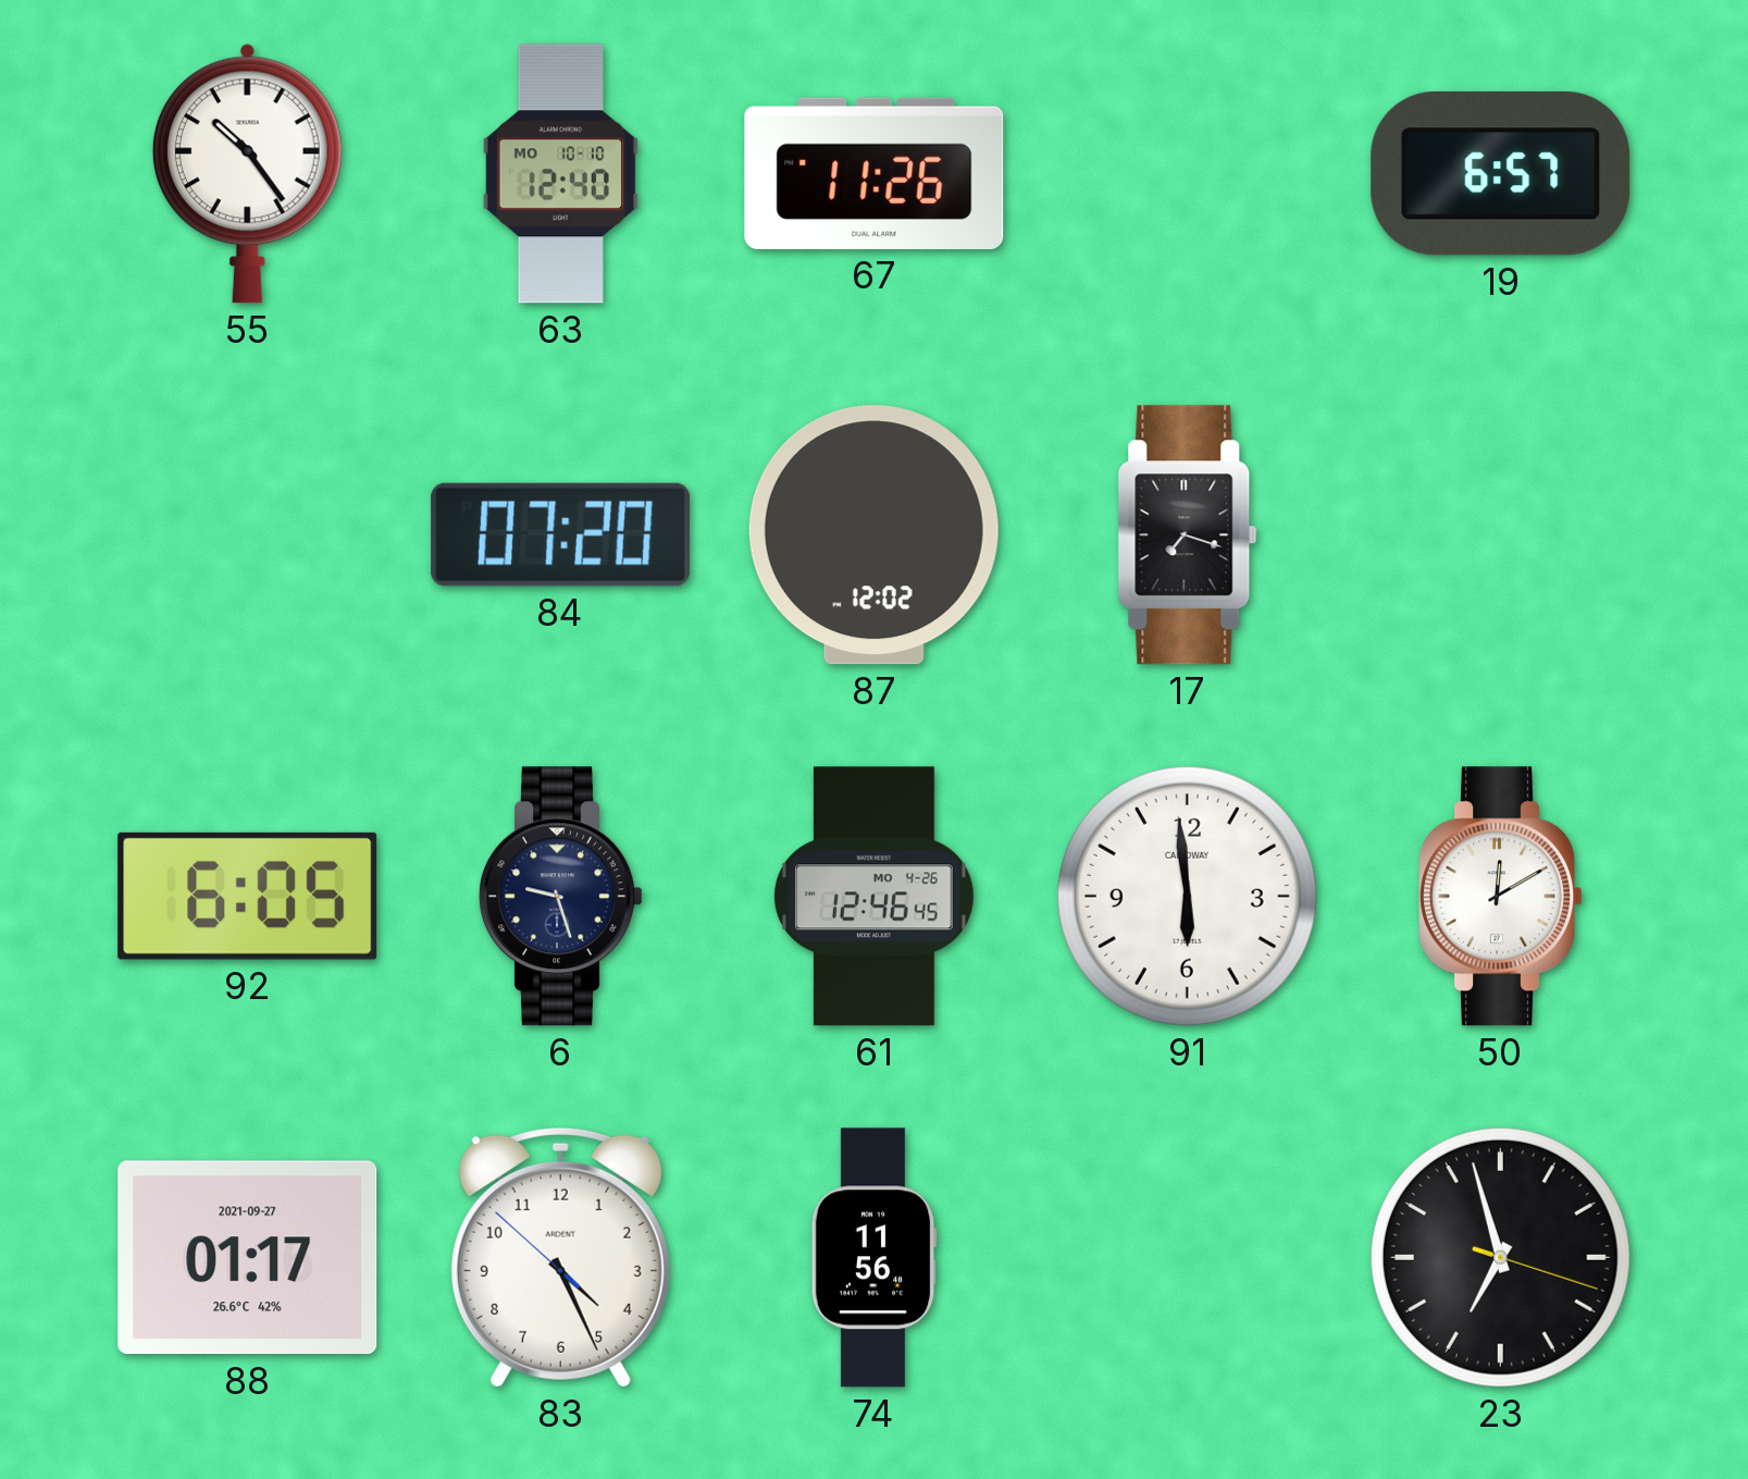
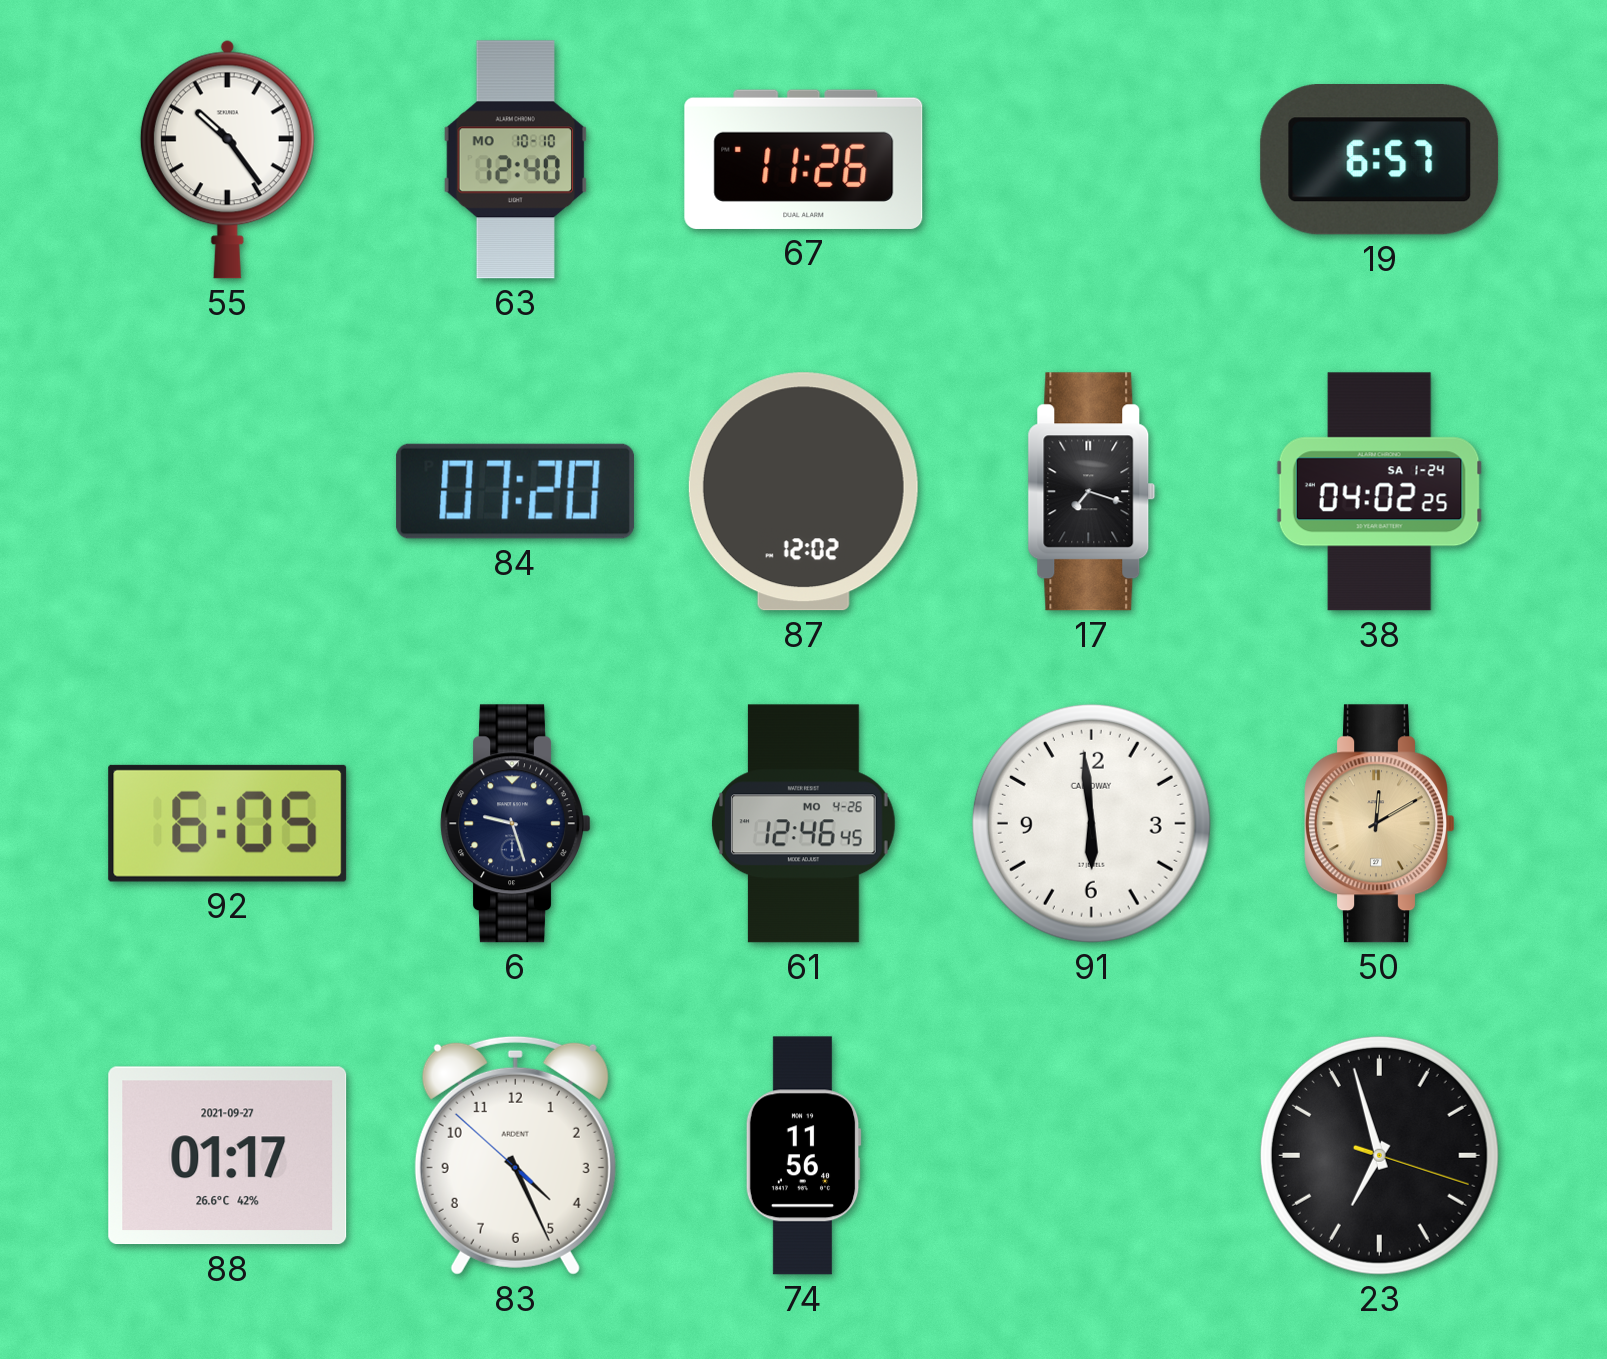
38: none -> 04:02 (1379, 492)
50 dial: white -> champagne (1380, 824)
